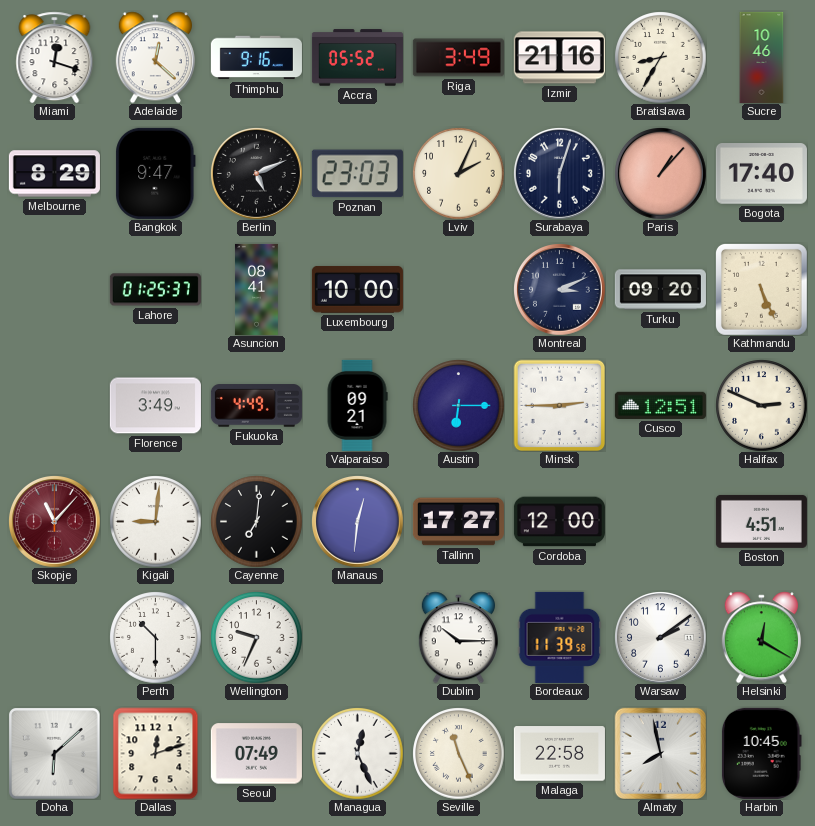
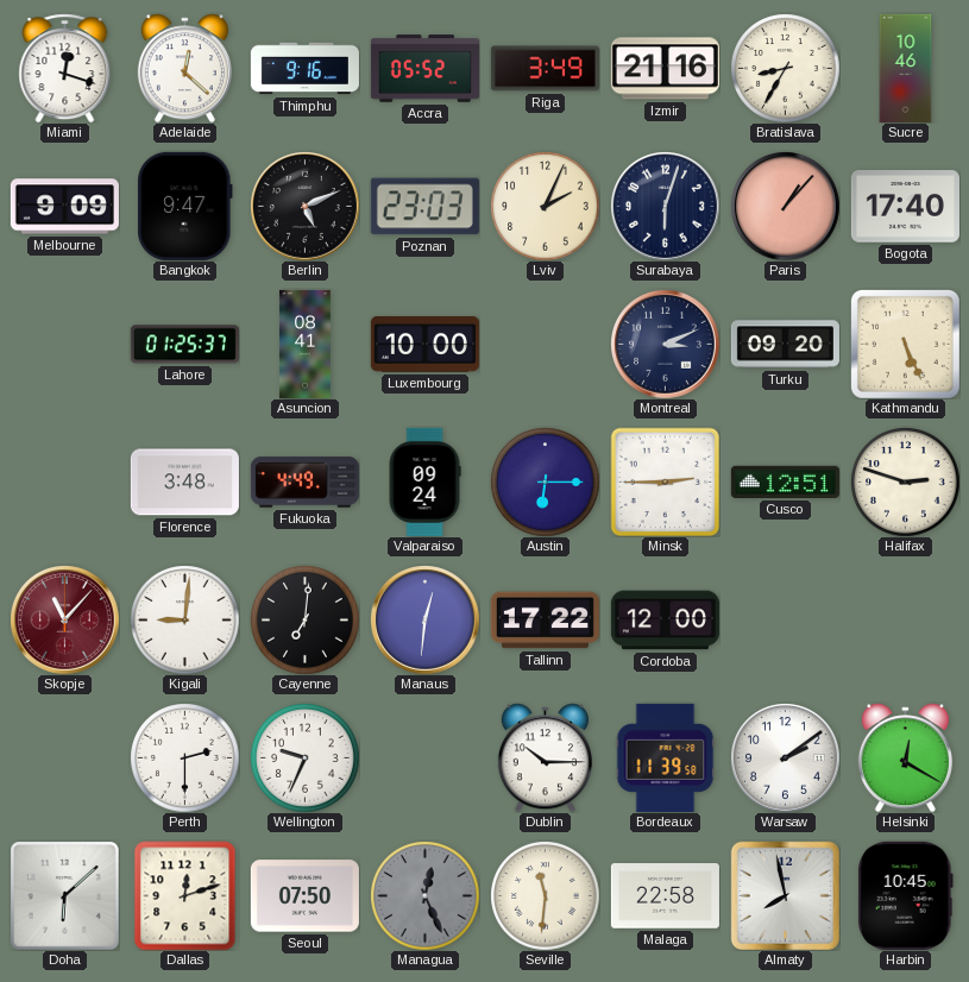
Melbourne: 8:29 -> 9:09 (64, 207)
Florence: 3:49 -> 3:48 (184, 483)
Valparaiso: 09:21 -> 09:24 (424, 481)
Halifax: 2:49 -> 2:48 (905, 481)
Tallinn: 17:27 -> 17:22 (545, 621)
Boston: 4:51 -> none (761, 521)
Perth: 10:30 -> 2:30 (184, 757)
Seoul: 07:49 -> 07:50 (304, 896)
Managua dial: white -> grey (424, 895)
Seville: 11:26 -> 11:31 (545, 895)
